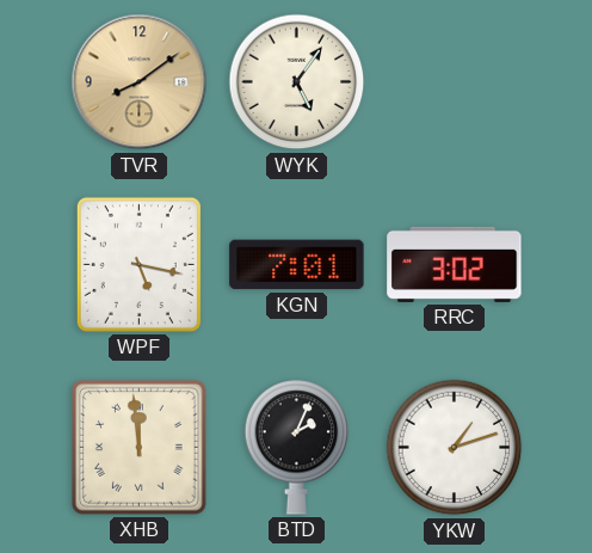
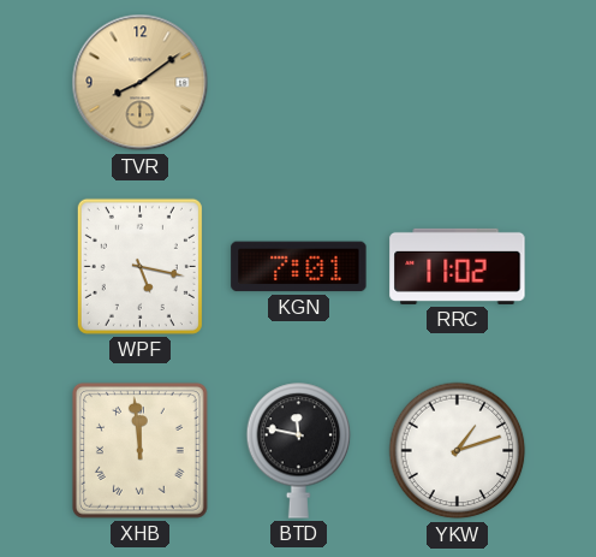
WYK: 5:06 -> none (297, 82)
RRC: 3:02 -> 11:02 (458, 266)
BTD: 2:04 -> 11:47 (299, 450)
